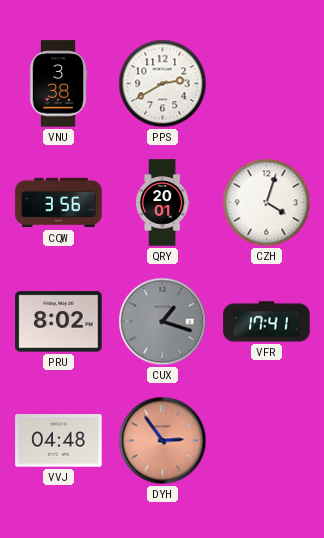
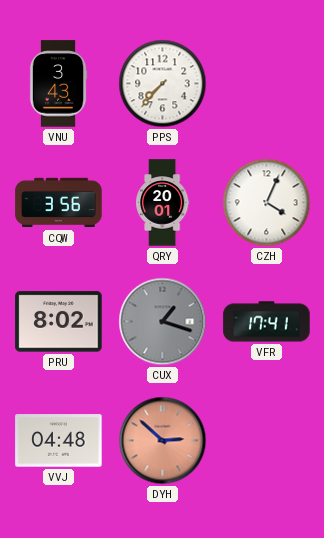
VNU: 3:38 -> 3:43 (58, 84)
PPS: 2:40 -> 7:37 (163, 84)
CZH: 4:03 -> 4:04 (267, 203)
DYH: 2:54 -> 2:52 (163, 441)
